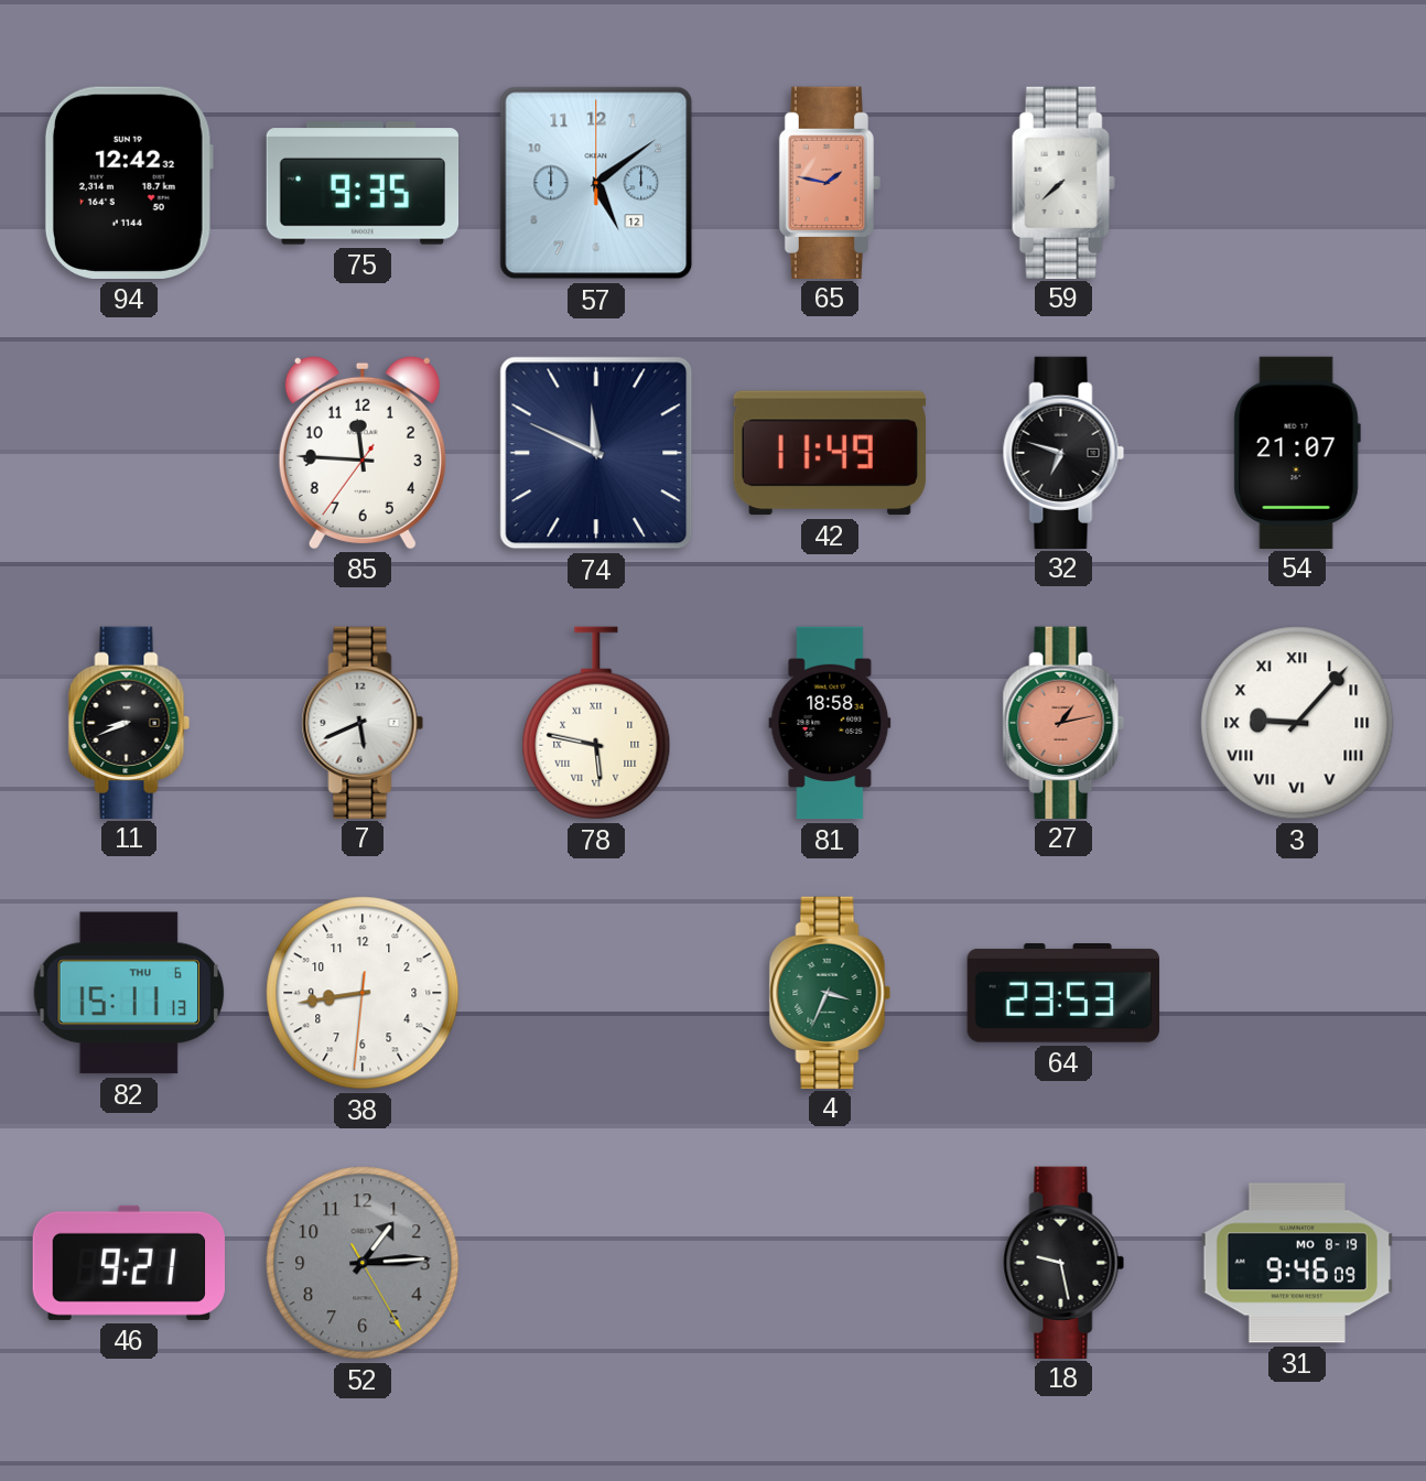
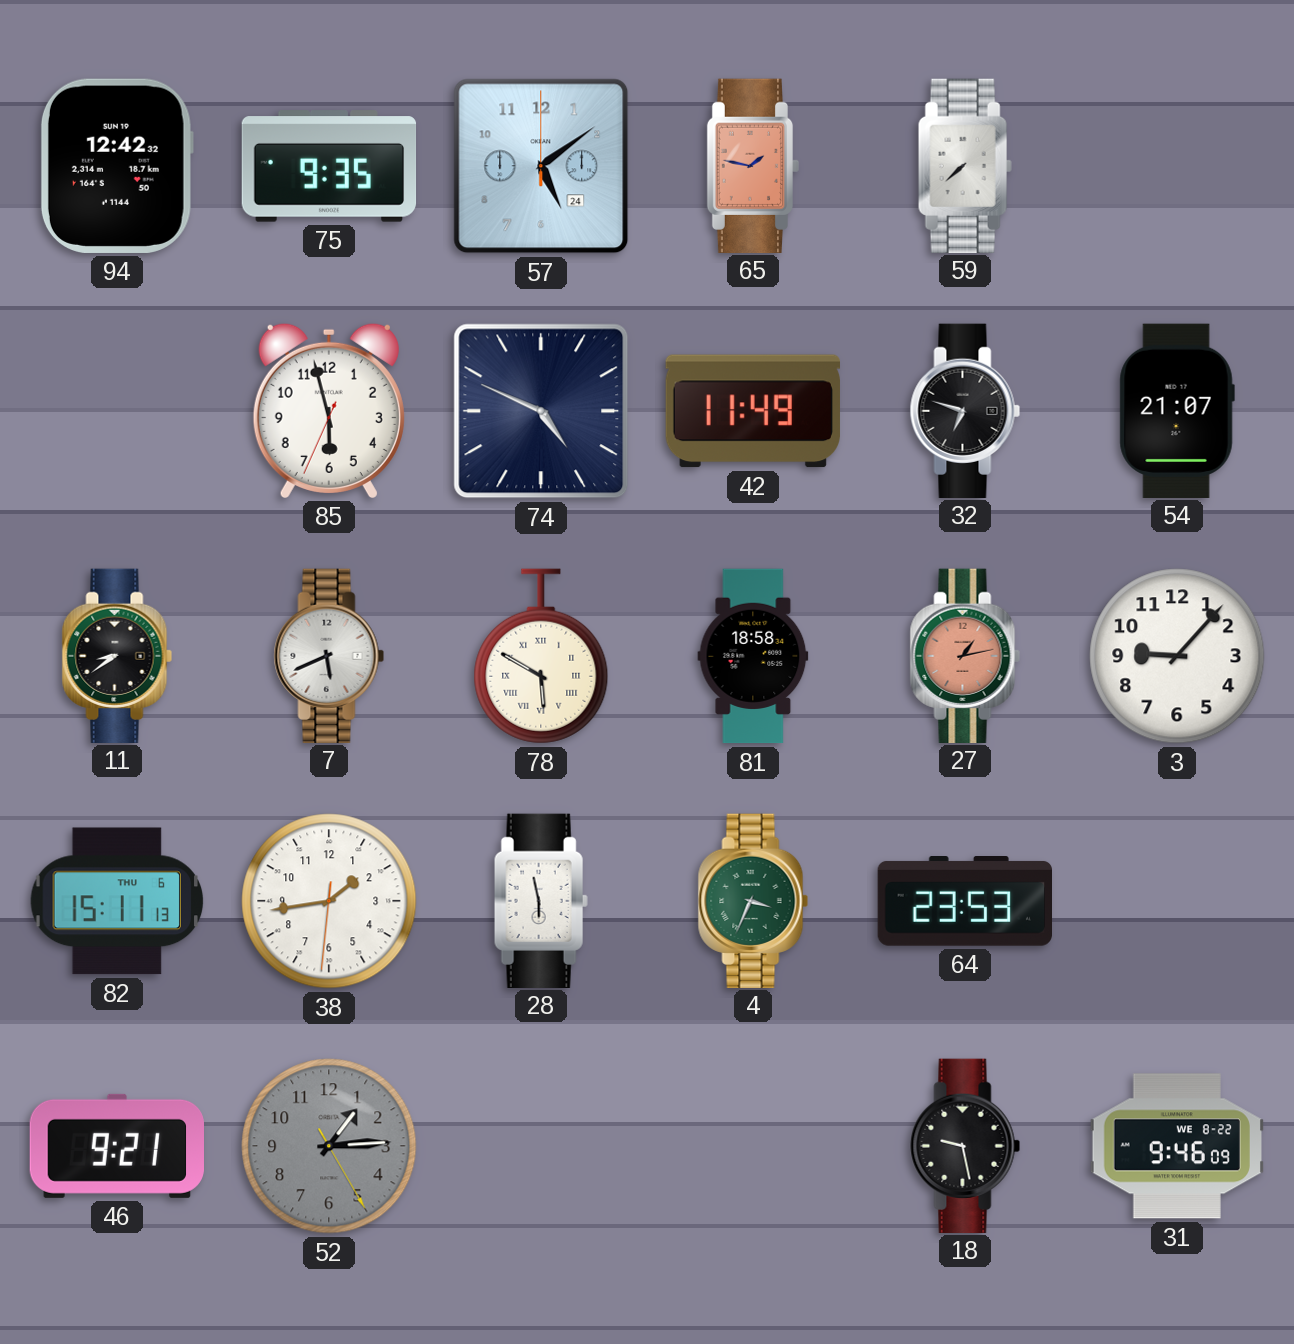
57 date: 12 -> 24 (541, 166)
85: 11:45 -> 5:57 (329, 410)
74: 11:49 -> 4:49 (541, 411)
11: 8:41 -> 8:39 (117, 655)
78: 5:47 -> 5:50 (541, 656)
3 numerals: Roman -> Arabic (1177, 656)
38: 8:43 -> 1:43 (329, 901)
28: none -> 5:58 (541, 900)
31 date: MO 8-19 -> WE 8-22 (1176, 1146)
